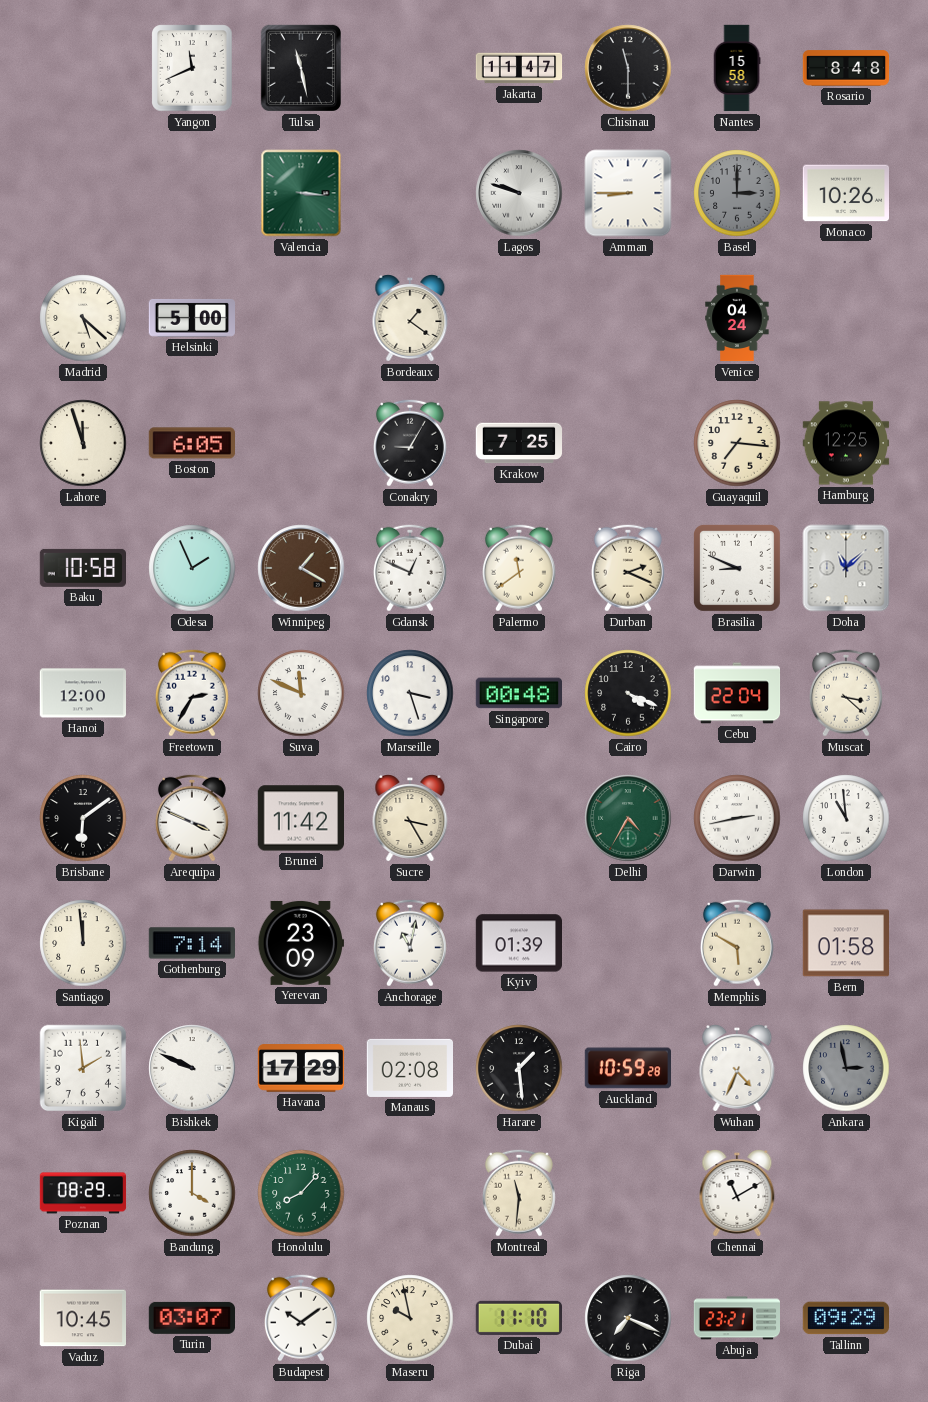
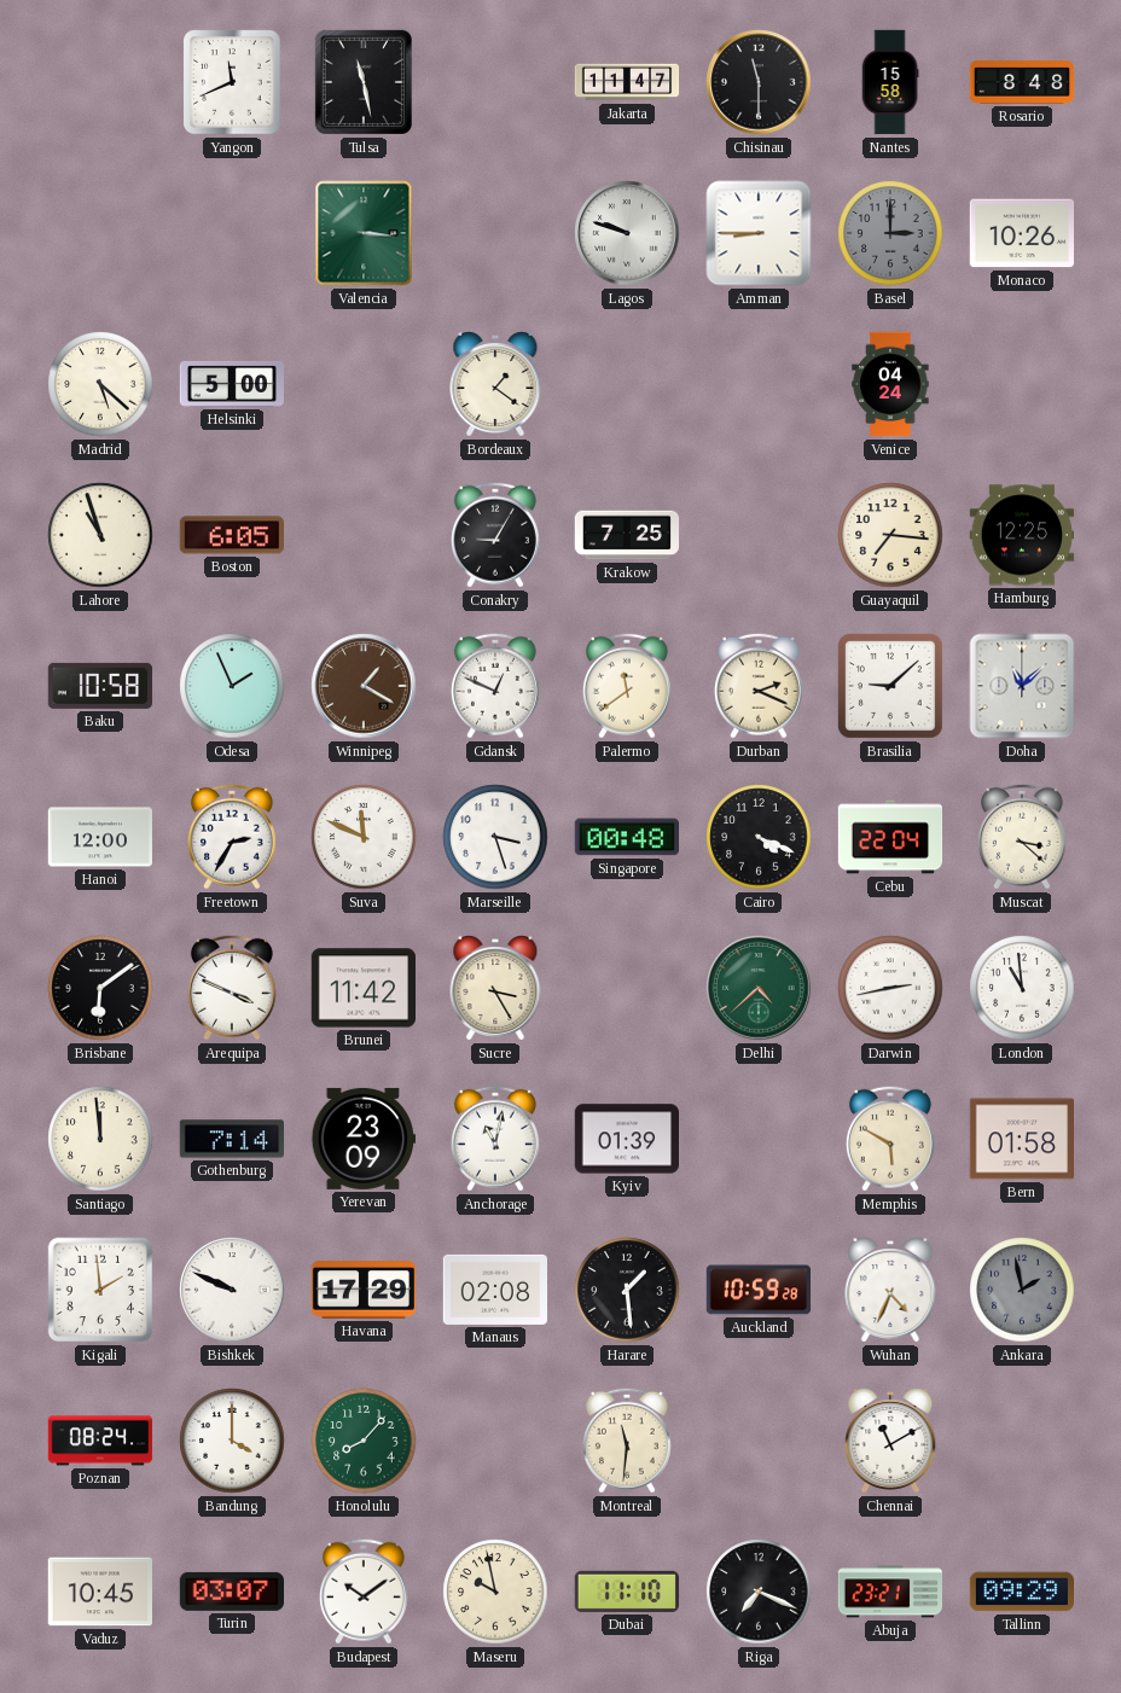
Lahore: 11:57 -> 10:57 (100, 535)
Brasilia: 8:49 -> 9:08 (890, 686)
Delhi: 4:35 -> 4:38 (759, 988)
Ankara: 2:58 -> 1:58 (1022, 1290)
Poznan: 08:29 -> 08:24 (100, 1441)
